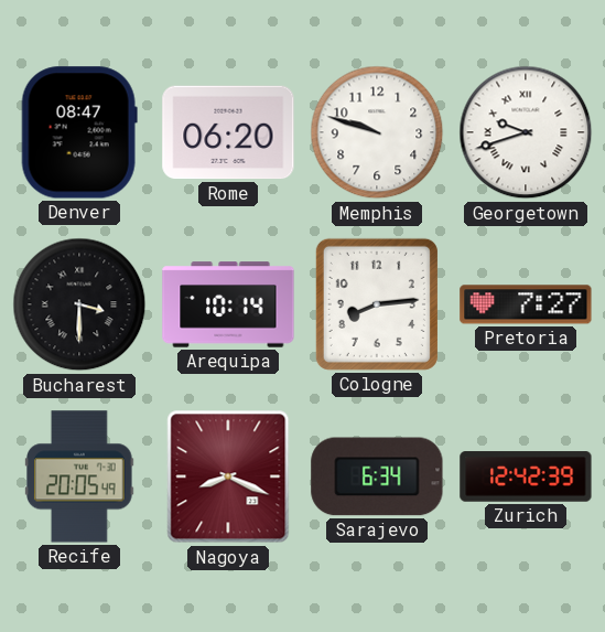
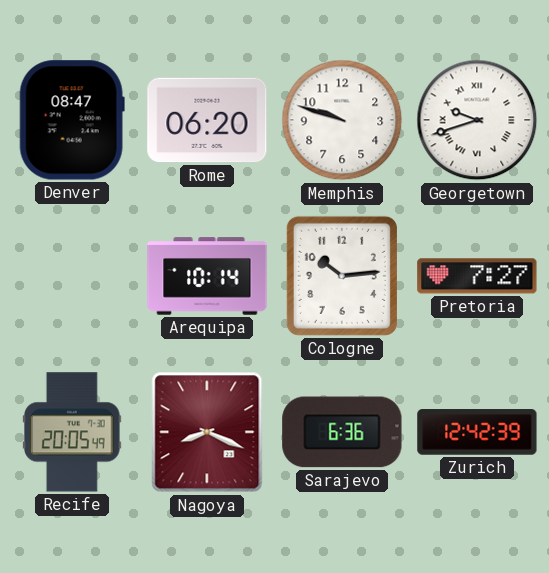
Bucharest: 3:30 -> none (79, 304)
Cologne: 8:14 -> 10:14 (342, 276)
Sarajevo: 6:34 -> 6:36 (342, 432)
